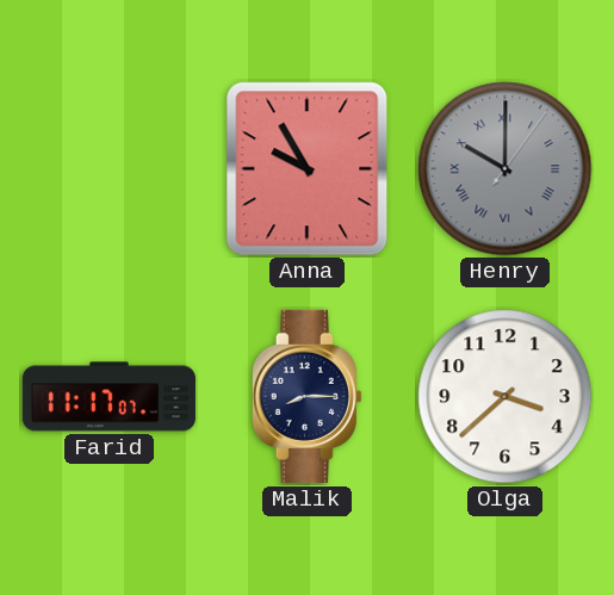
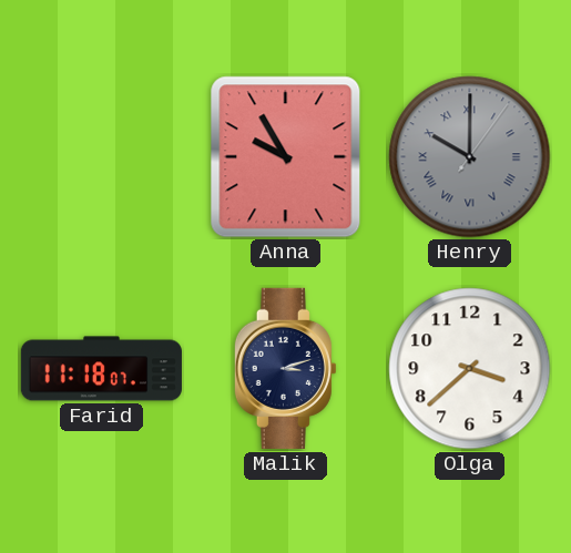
Farid: 11:17 -> 11:18 (101, 369)
Malik: 8:15 -> 3:12 (285, 368)
